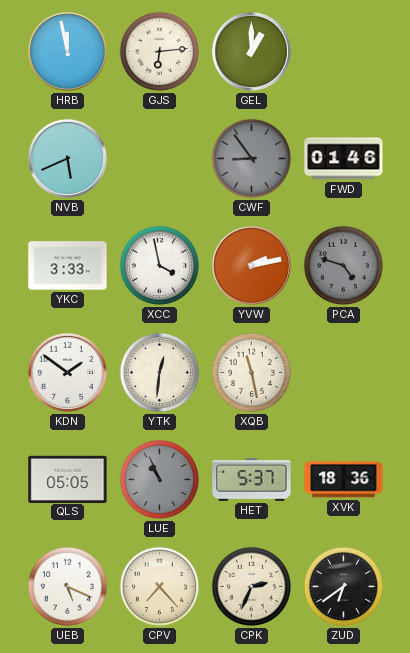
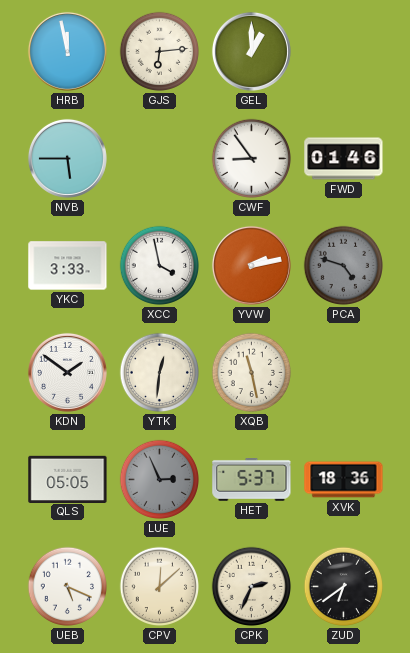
NVB: 5:41 -> 5:45 (67, 158)
CWF dial: grey -> white (252, 159)
LUE: 10:56 -> 2:56 (160, 480)
CPV: 7:23 -> 12:08 (160, 587)
